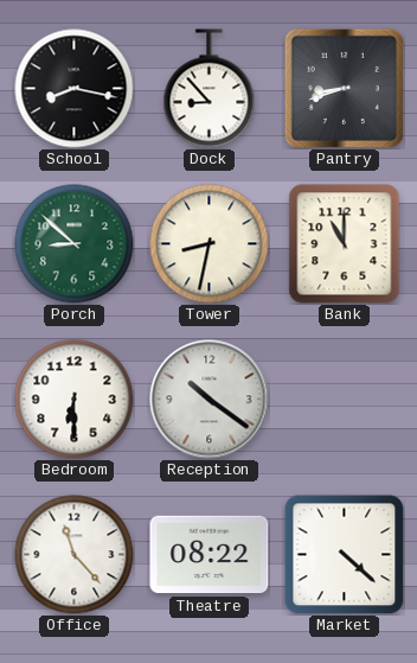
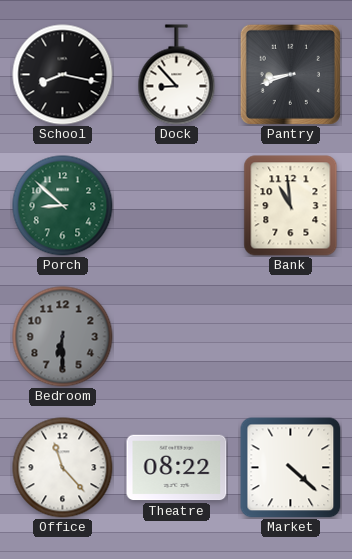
Tower: 8:32 -> none (210, 244)
Bank: 11:00 -> 10:59 (291, 206)
Bedroom dial: white -> grey (63, 337)
Reception: 10:21 -> none (210, 400)
